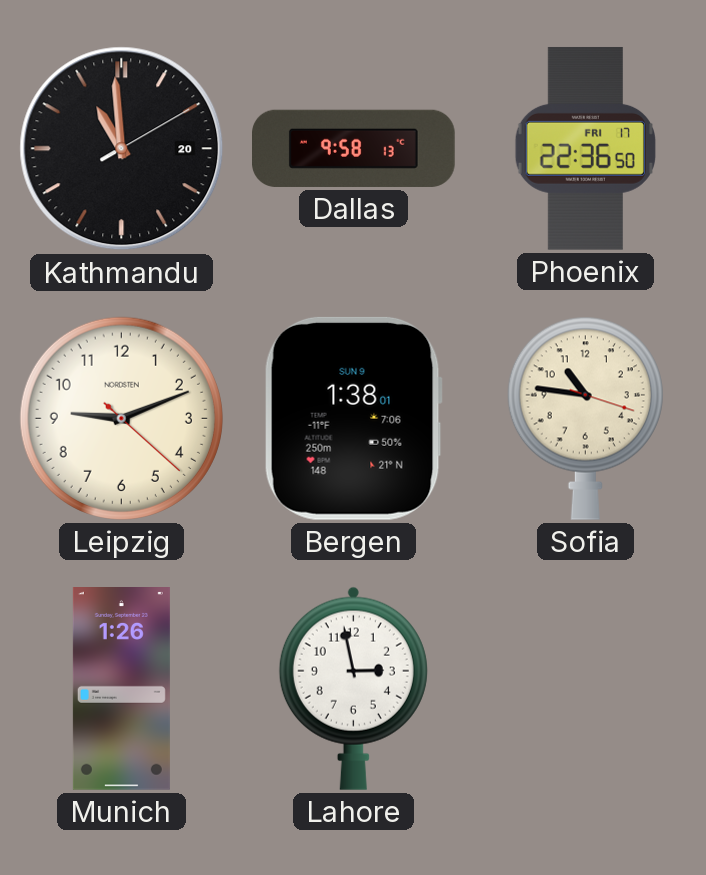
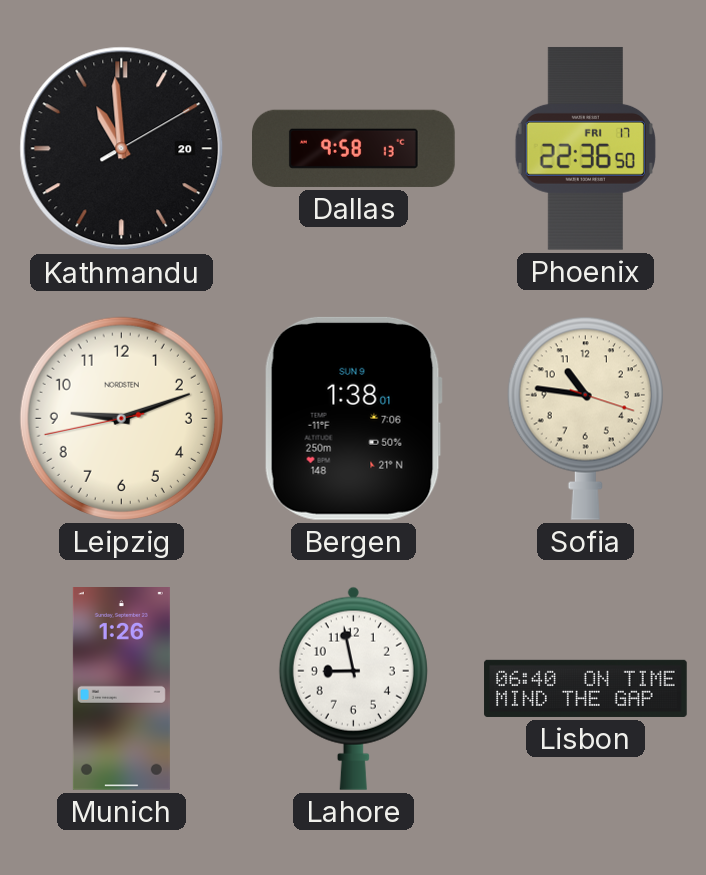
Leipzig: 9:11:22 -> 9:11:43 (121, 418)
Lahore: 2:58 -> 8:58 (353, 688)
Lisbon: none -> 06:40 (586, 688)
